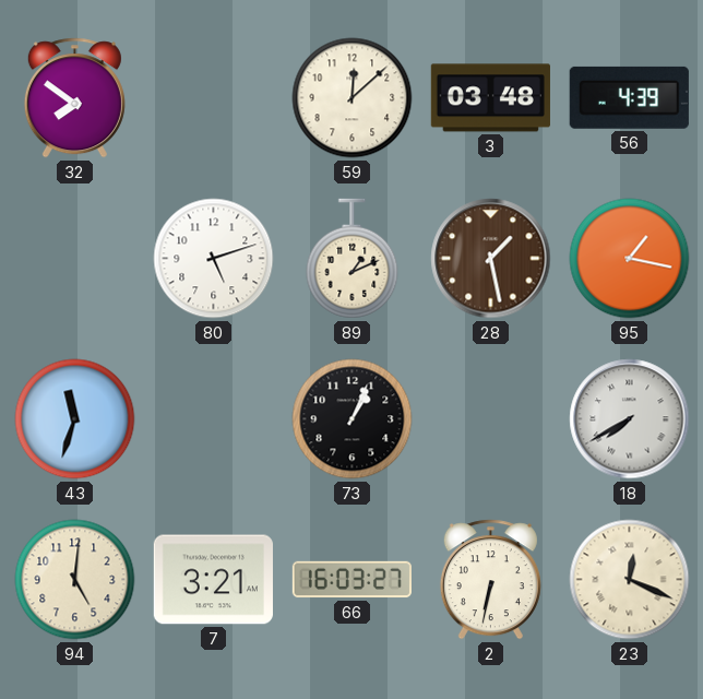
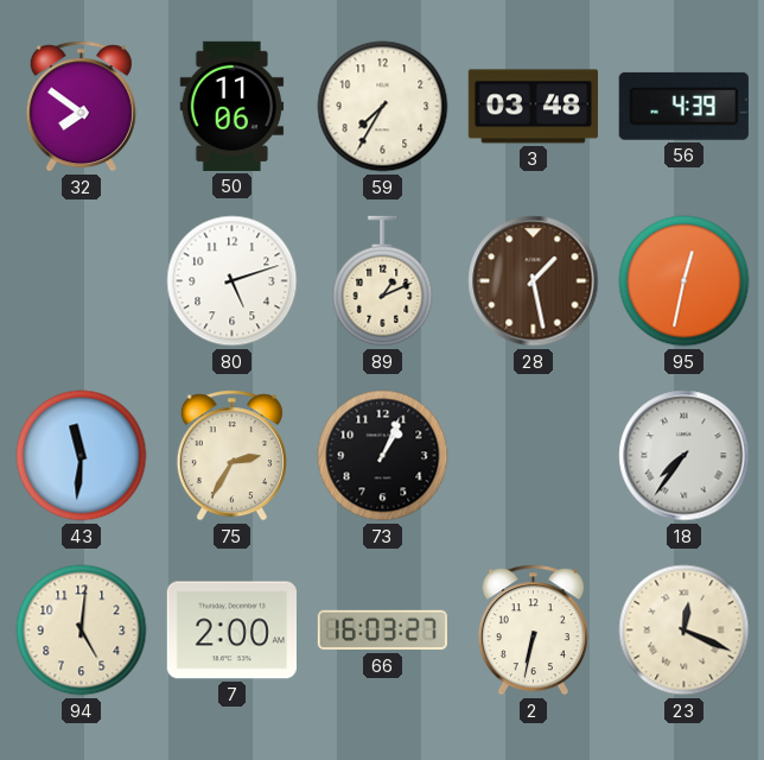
50: none -> 11:06 (233, 106)
59: 12:08 -> 7:35 (383, 107)
95: 1:17 -> 12:32 (685, 281)
43: 11:33 -> 11:31 (82, 456)
75: none -> 2:35 (231, 456)
18: 7:40 -> 7:36 (685, 456)
7: 3:21 -> 2:00 (231, 631)
